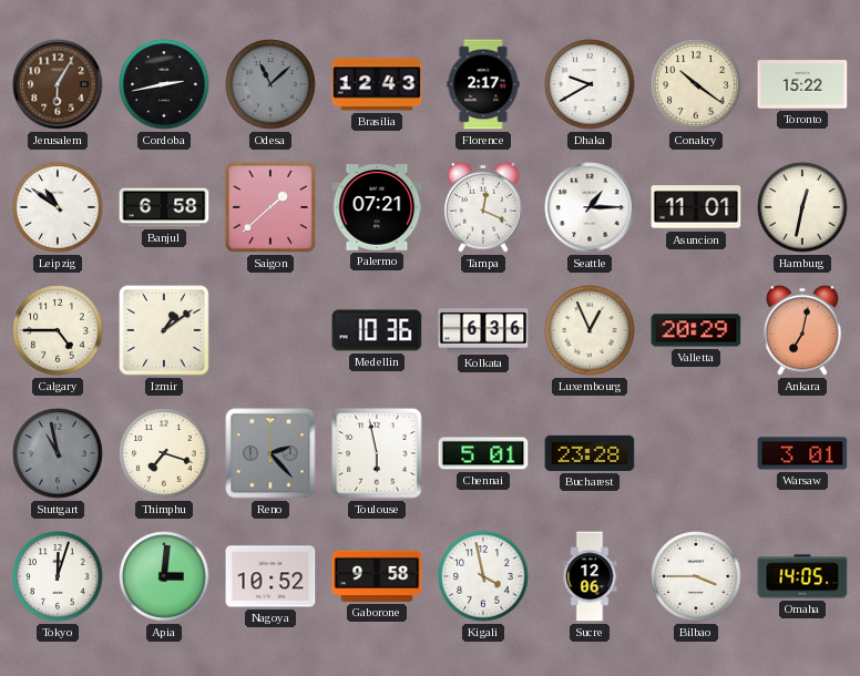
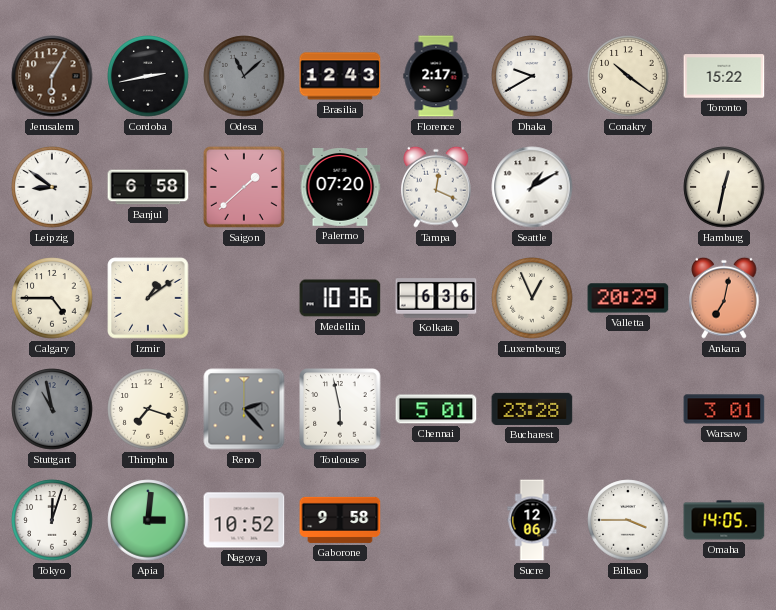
Leipzig: 10:51 -> 8:51 (52, 187)
Palermo: 07:21 -> 07:20 (340, 188)
Seattle: 1:15 -> 1:10 (532, 187)
Asuncion: 11:01 -> none (696, 207)
Kigali: 3:58 -> none (483, 576)
